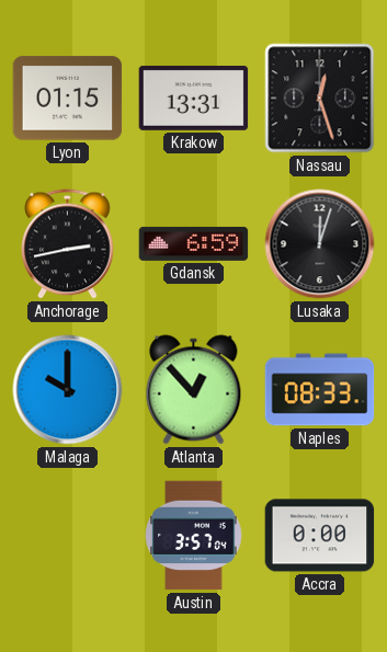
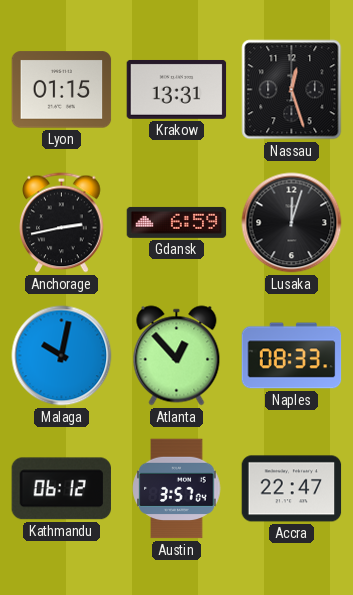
Malaga: 10:00 -> 10:02 (62, 356)
Kathmandu: none -> 06:12 (61, 489)
Accra: 0:00 -> 22:47 (292, 489)
